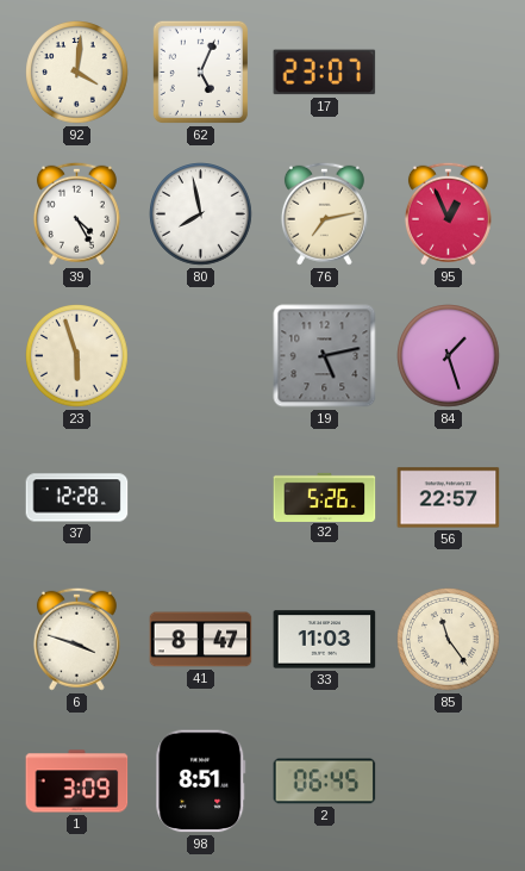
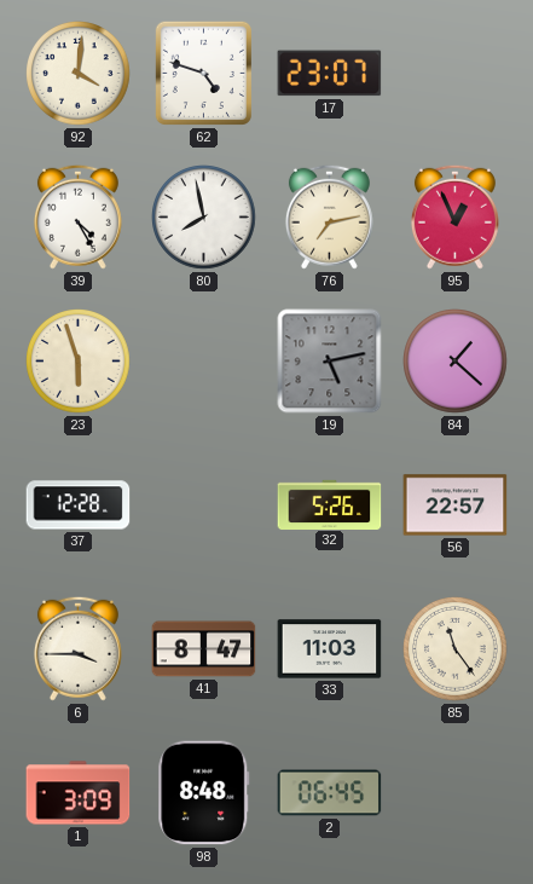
62: 5:04 -> 4:48 (203, 73)
84: 1:27 -> 1:22 (456, 362)
6: 3:48 -> 3:45 (77, 648)
98: 8:51 -> 8:48 (204, 793)
